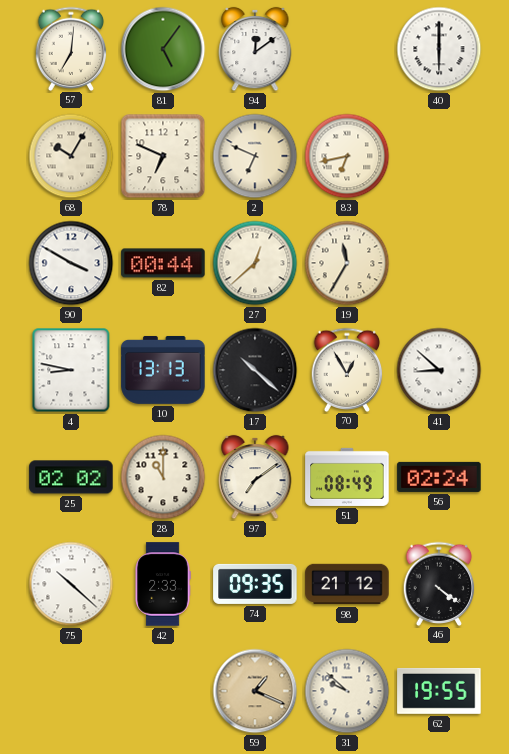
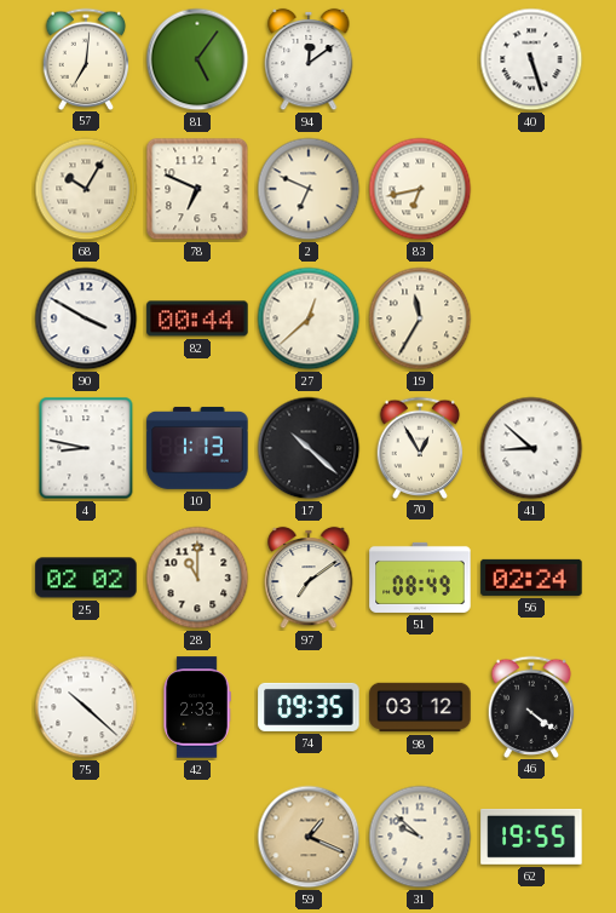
40: 6:00 -> 5:27 (531, 59)
10: 13:13 -> 1:13 (197, 448)
98: 21:12 -> 03:12 (420, 707)
